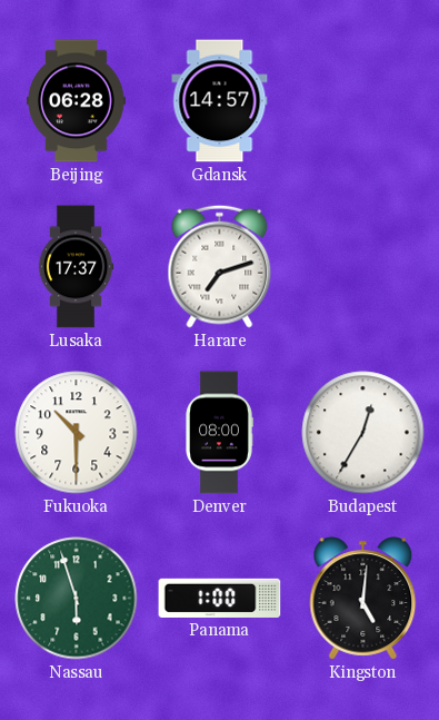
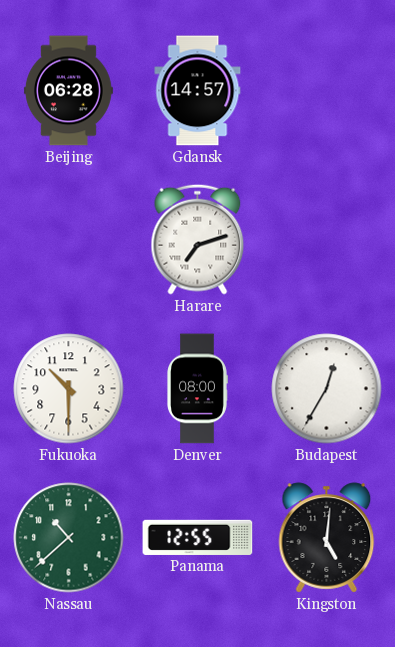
Lusaka: 17:37 -> none (76, 267)
Nassau: 5:57 -> 10:38 (69, 538)
Panama: 1:00 -> 12:55 (198, 537)
